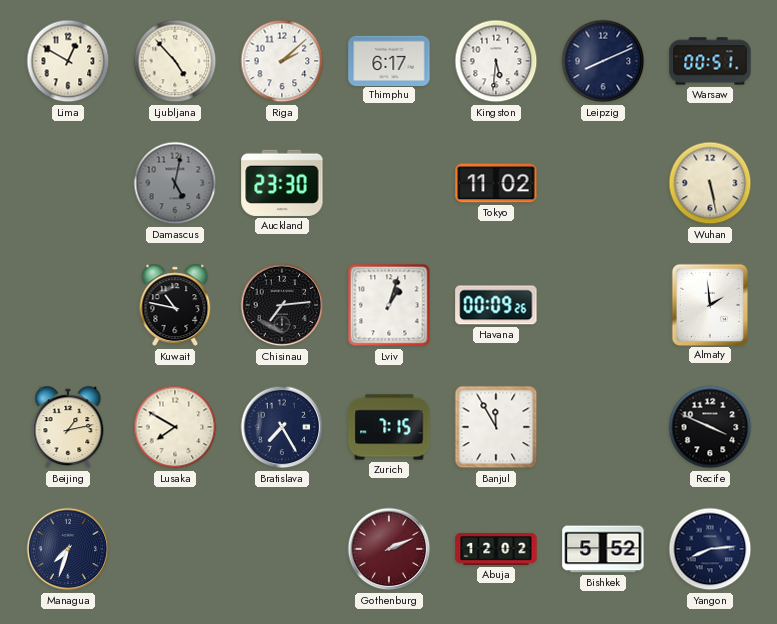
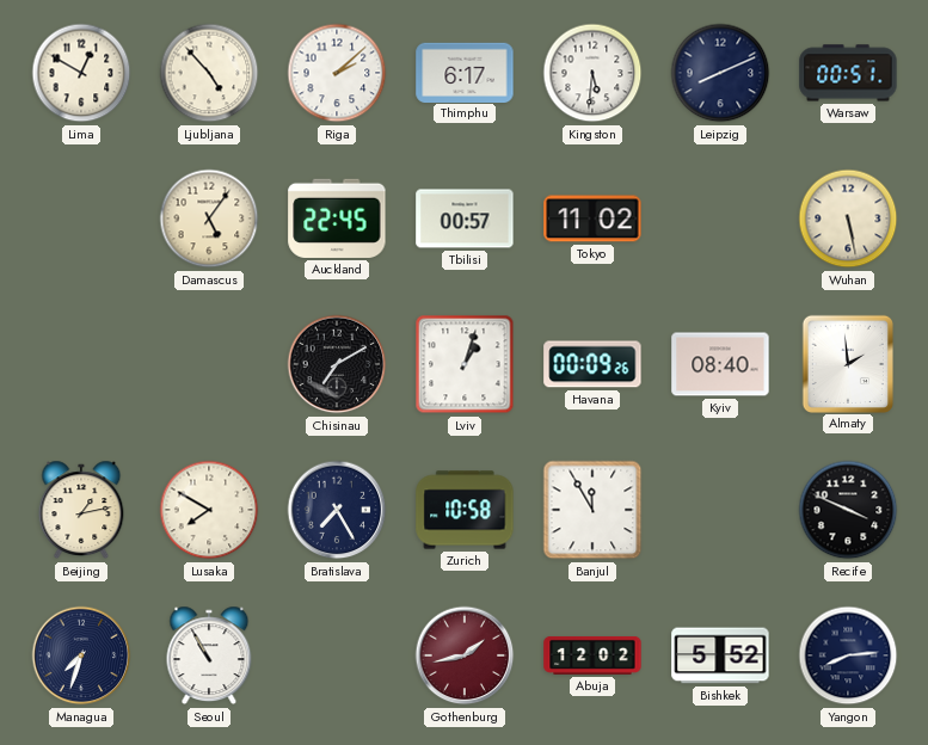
Damascus: 5:02 -> 5:06 (209, 218)
Damascus dial: grey -> cream (209, 218)
Auckland: 23:30 -> 22:45 (337, 218)
Tbilisi: none -> 00:57 (465, 218)
Kuwait: 10:47 -> none (175, 305)
Chisinau: 7:14 -> 7:10 (337, 364)
Kyiv: none -> 08:40 (720, 364)
Zurich: 7:15 -> 10:58 (465, 510)
Seoul: none -> 10:55 (209, 655)
Gothenburg: 2:11 -> 1:43 (465, 655)
